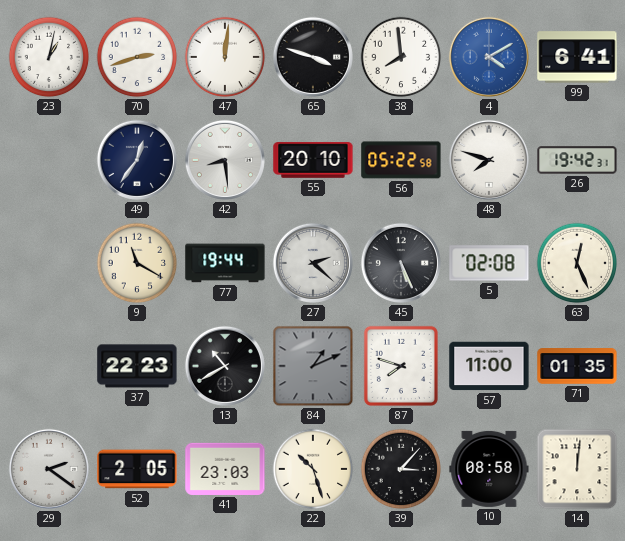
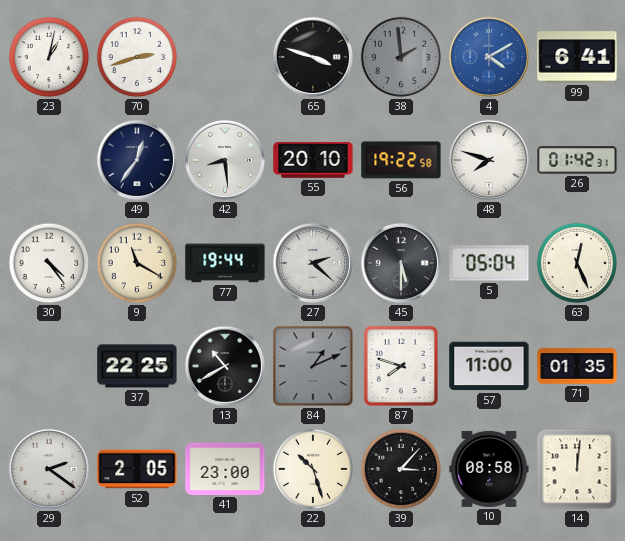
47: 12:01 -> none (225, 57)
38: 7:59 -> 1:59 (401, 57)
38 dial: white -> grey (401, 57)
56: 05:22 -> 19:22 (401, 160)
26: 19:42 -> 01:42 (577, 160)
30: none -> 4:24 (49, 263)
45: 5:26 -> 5:30 (401, 263)
5: 02:08 -> 05:04 (489, 263)
37: 22:23 -> 22:25 (137, 366)
41: 23:03 -> 23:00 (225, 469)
